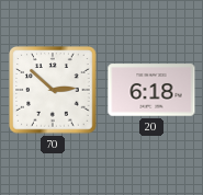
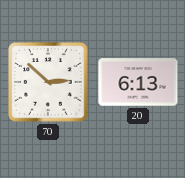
20: 6:18 -> 6:13 (138, 82)
